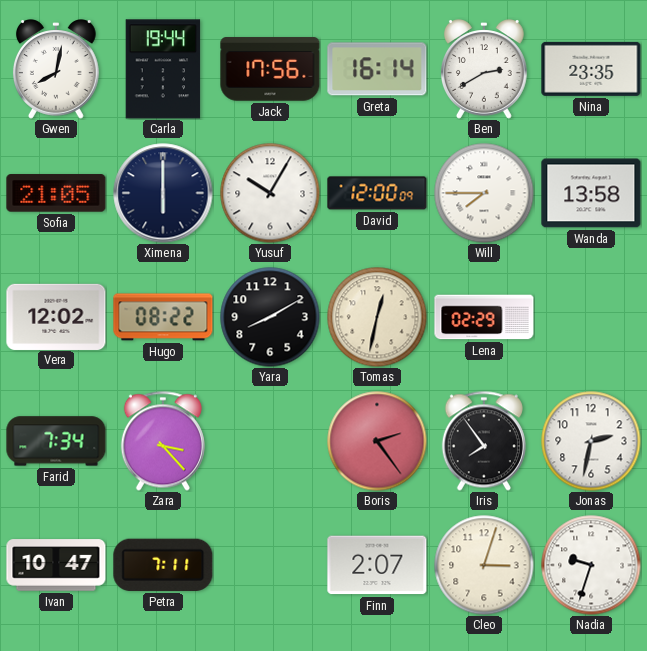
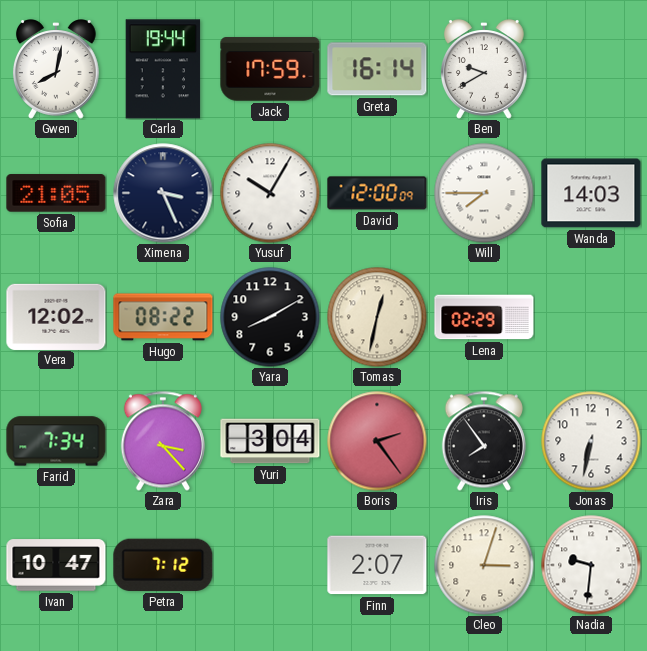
Jack: 17:56 -> 17:59 (270, 69)
Ben: 2:40 -> 9:40 (484, 69)
Nina: 23:35 -> none (591, 69)
Ximena: 6:00 -> 3:26 (163, 193)
Wanda: 13:58 -> 14:03 (591, 193)
Yuri: none -> 3:04 (270, 441)
Jonas: 2:32 -> 6:32 (591, 441)
Petra: 7:11 -> 7:12 (163, 565)
Nadia: 9:33 -> 9:31 (591, 565)
